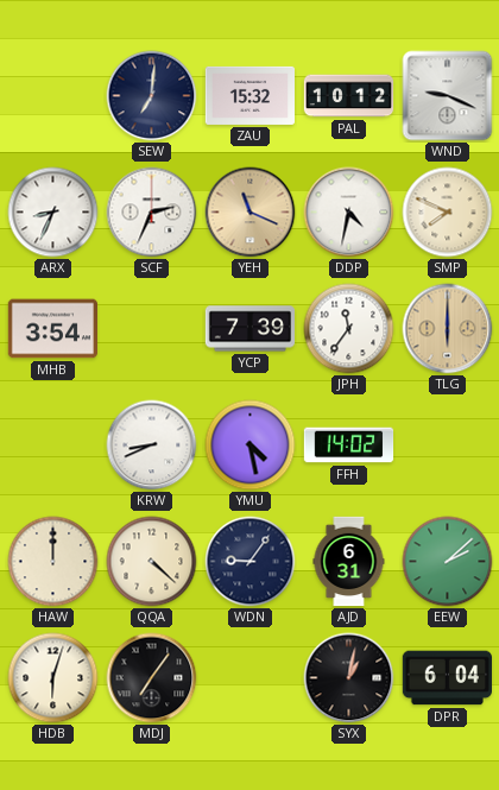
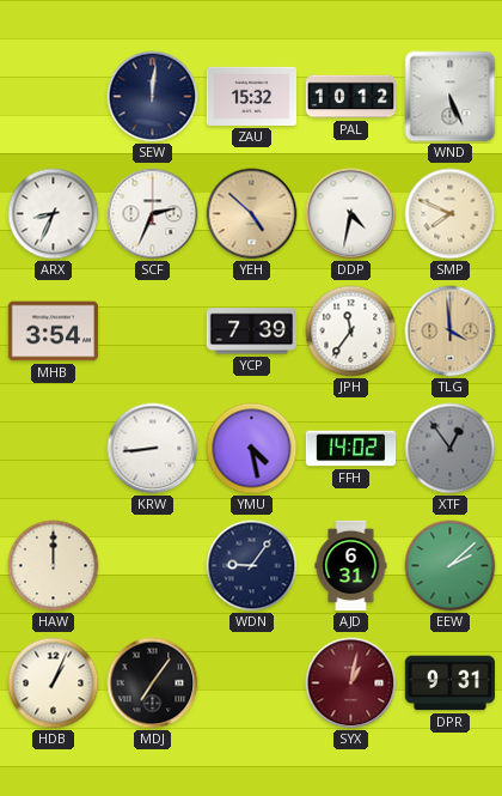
SEW: 7:01 -> 12:01 (153, 97)
WND: 9:19 -> 5:26 (451, 97)
YEH: 11:19 -> 4:52 (252, 214)
TLG: 6:00 -> 3:59 (451, 332)
KRW: 8:41 -> 8:44 (153, 449)
XTF: none -> 12:54 (451, 449)
QQA: 4:22 -> none (152, 562)
HDB: 6:03 -> 1:04 (54, 683)
SYX dial: black -> burgundy (351, 683)
DPR: 6:04 -> 9:31 (449, 683)
